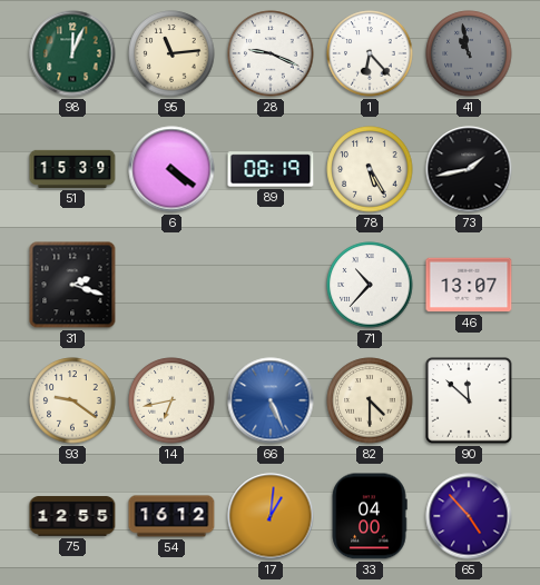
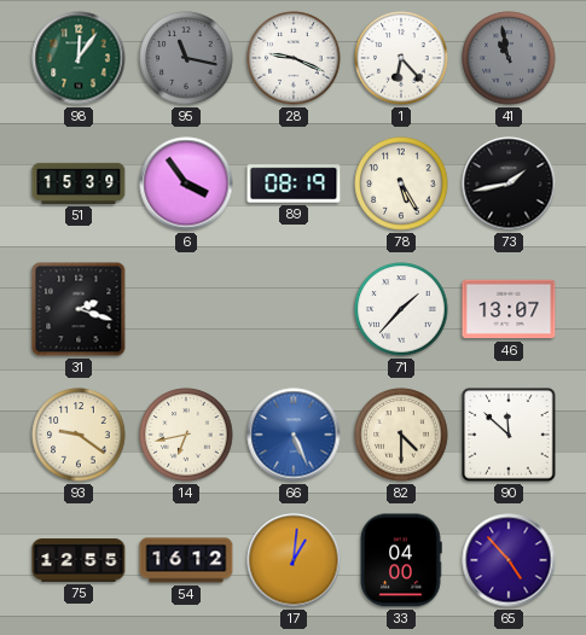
98: 12:04 -> 12:06 (79, 58)
95: 11:14 -> 11:17 (186, 58)
95 dial: cream -> grey (186, 58)
6: 4:21 -> 3:54 (186, 183)
71: 10:37 -> 1:37 (401, 309)
